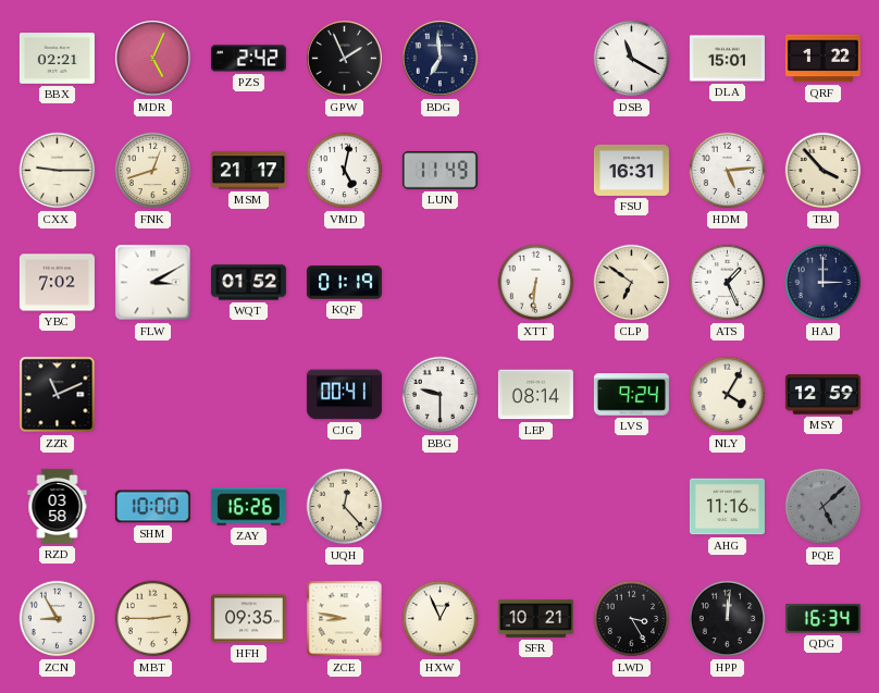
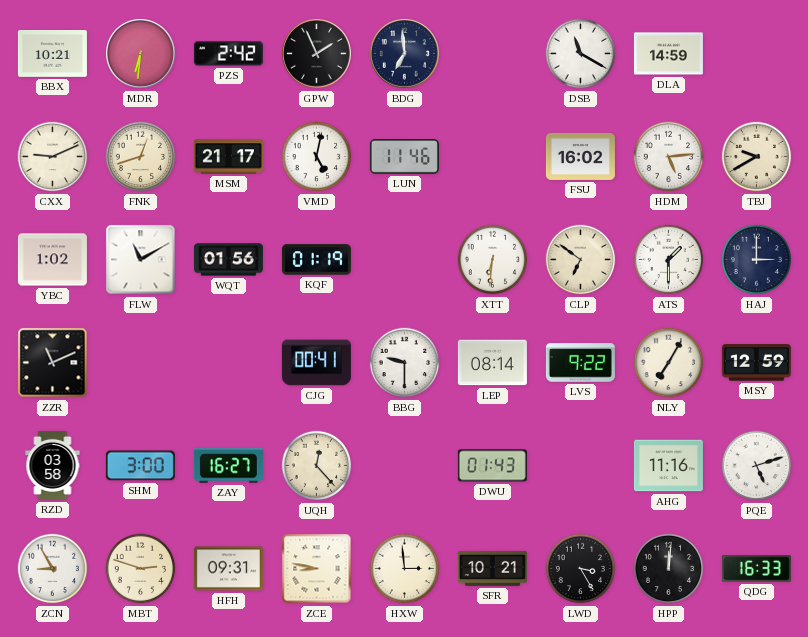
BBX: 02:21 -> 10:21 (52, 54)
MDR: 5:04 -> 6:31 (141, 54)
DLA: 15:01 -> 14:59 (668, 54)
QRF: 1:22 -> none (822, 59)
CXX: 9:15 -> 9:11 (53, 157)
LUN: 11:49 -> 11:46 (404, 157)
FSU: 16:31 -> 16:02 (580, 156)
TBJ: 3:53 -> 9:40 (757, 157)
YBC: 7:02 -> 1:02 (52, 260)
FLW: 3:10 -> 11:10 (141, 260)
WQT: 01:52 -> 01:56 (228, 260)
ATS: 1:26 -> 1:30 (669, 260)
LVS: 9:24 -> 9:22 (580, 363)
NLY: 4:05 -> 7:05 (669, 363)
SHM: 10:00 -> 3:00 (140, 466)
ZAY: 16:26 -> 16:27 (228, 466)
DWU: none -> 01:43 (492, 466)
PQE: 5:08 -> 5:12 (757, 466)
PQE dial: grey -> white (757, 466)
MBT: 2:45 -> 2:48 (141, 569)
HFH: 09:35 -> 09:31 (228, 569)
HXW: 12:56 -> 2:59 (405, 569)
QDG: 16:34 -> 16:33 (756, 569)
